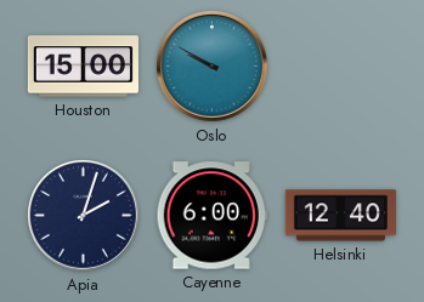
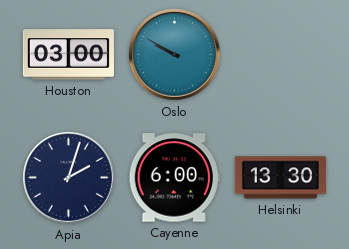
Houston: 15:00 -> 03:00 (68, 55)
Helsinki: 12:40 -> 13:30 (280, 178)
